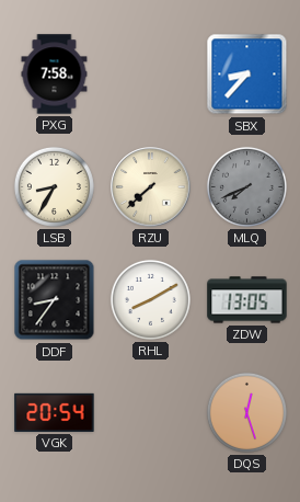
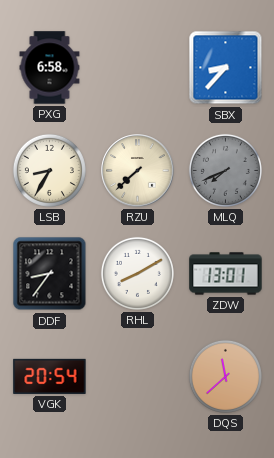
PXG: 7:58 -> 6:58 (50, 68)
ZDW: 13:05 -> 13:01 (226, 274)
DQS: 12:27 -> 11:38 (225, 376)
